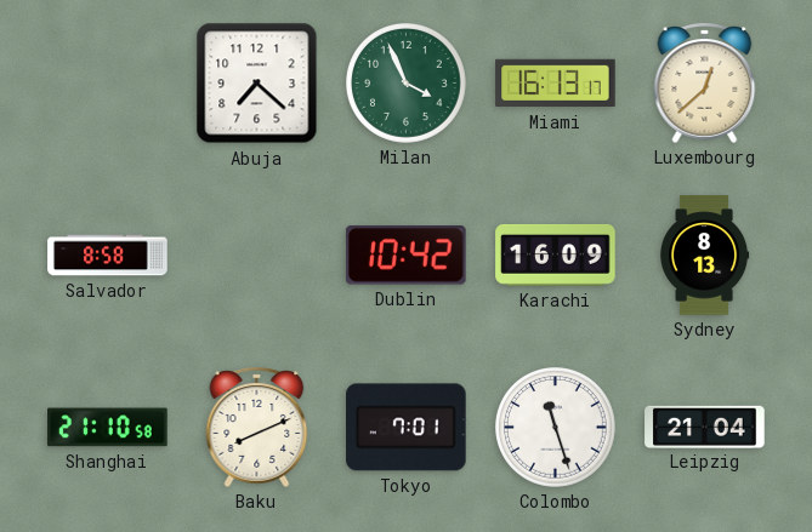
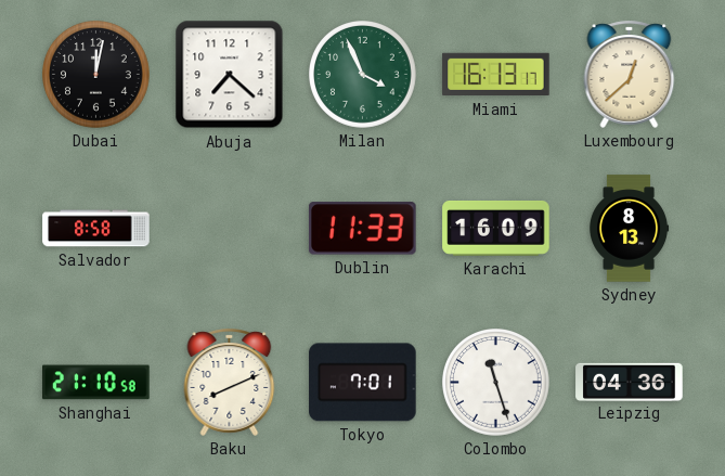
Dubai: none -> 12:02 (96, 75)
Dublin: 10:42 -> 11:33 (363, 229)
Leipzig: 21:04 -> 04:36 (630, 382)
